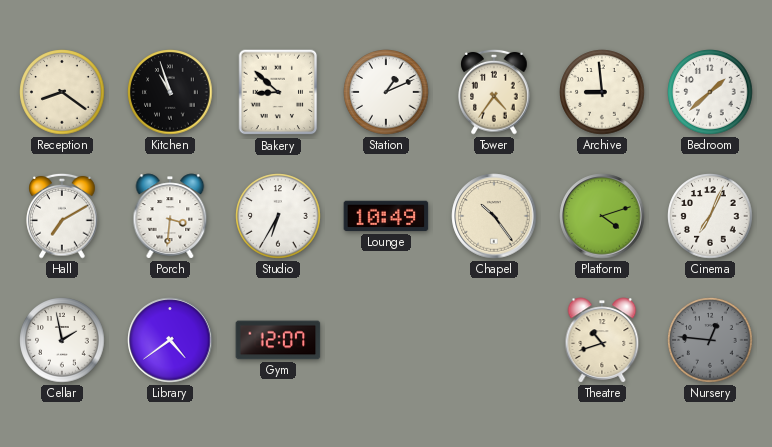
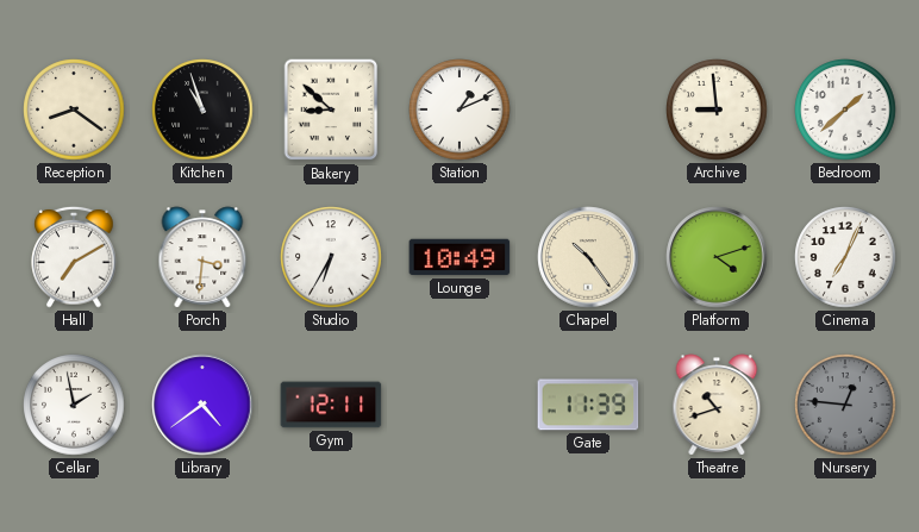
Tower: 4:36 -> none (494, 92)
Gym: 12:07 -> 12:11 (331, 405)
Gate: none -> 11:39 (588, 405)
